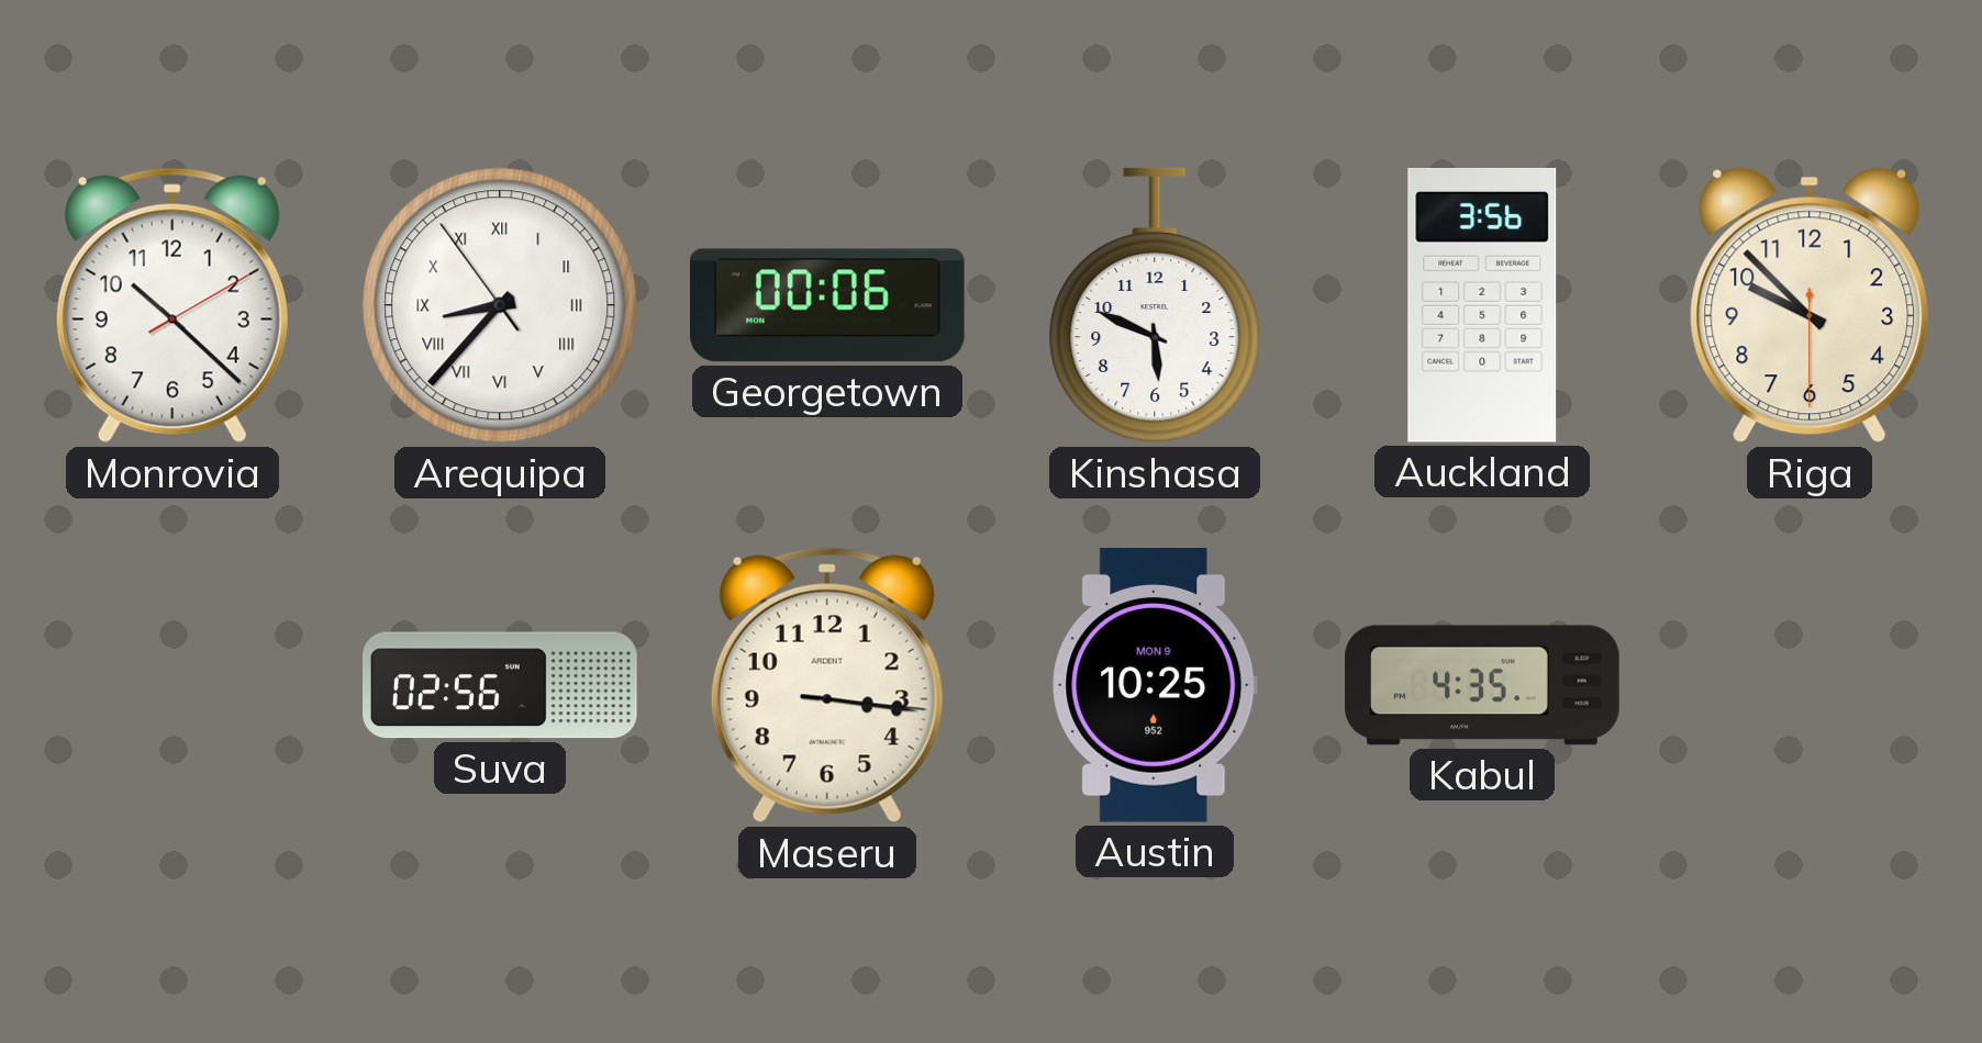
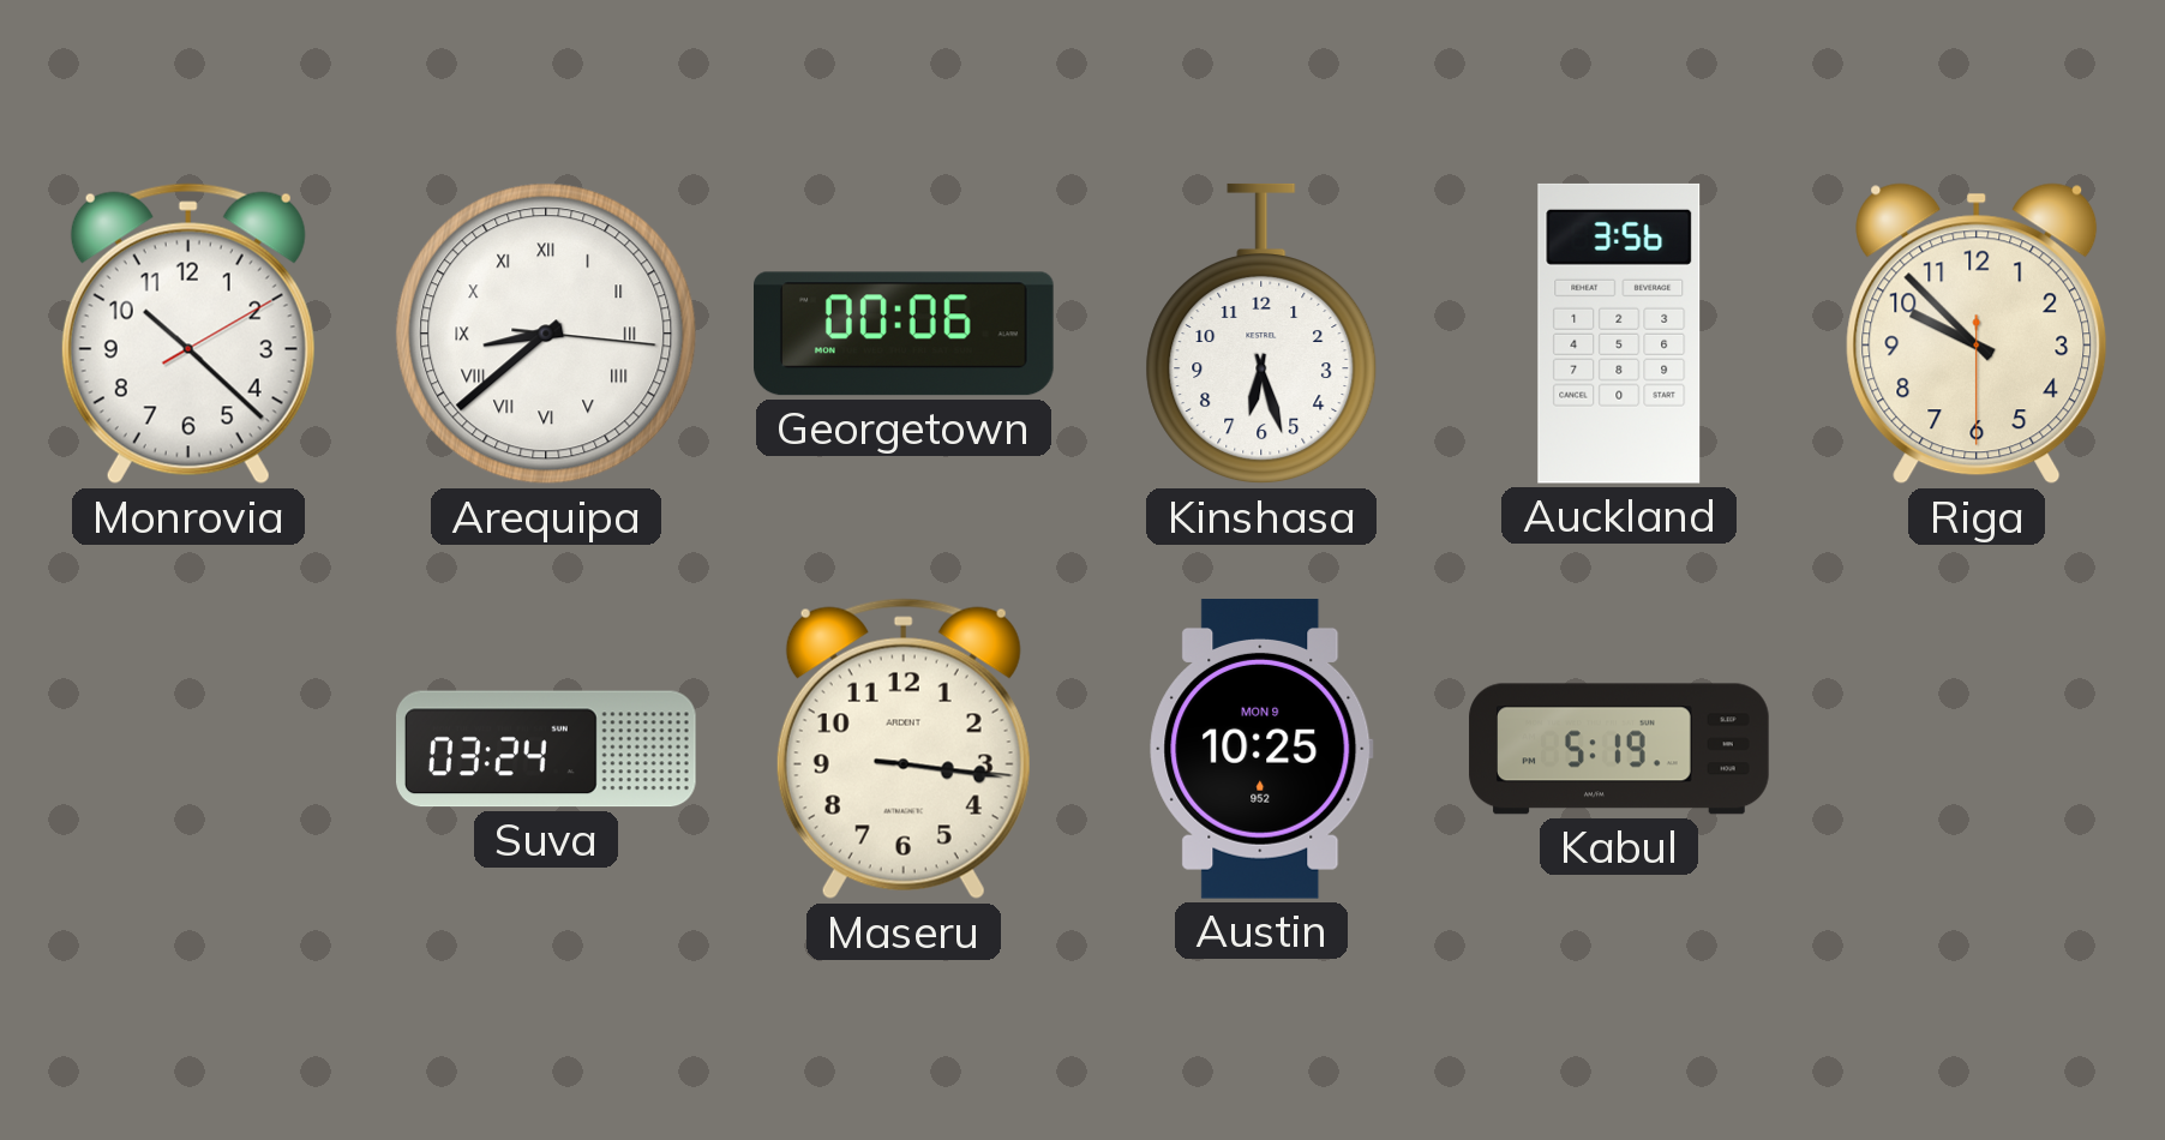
Arequipa: 8:36 -> 8:38 (546, 334)
Kinshasa: 5:49 -> 6:27 (1261, 334)
Suva: 02:56 -> 03:24 (547, 749)
Kabul: 4:35 -> 5:19 (1619, 749)
